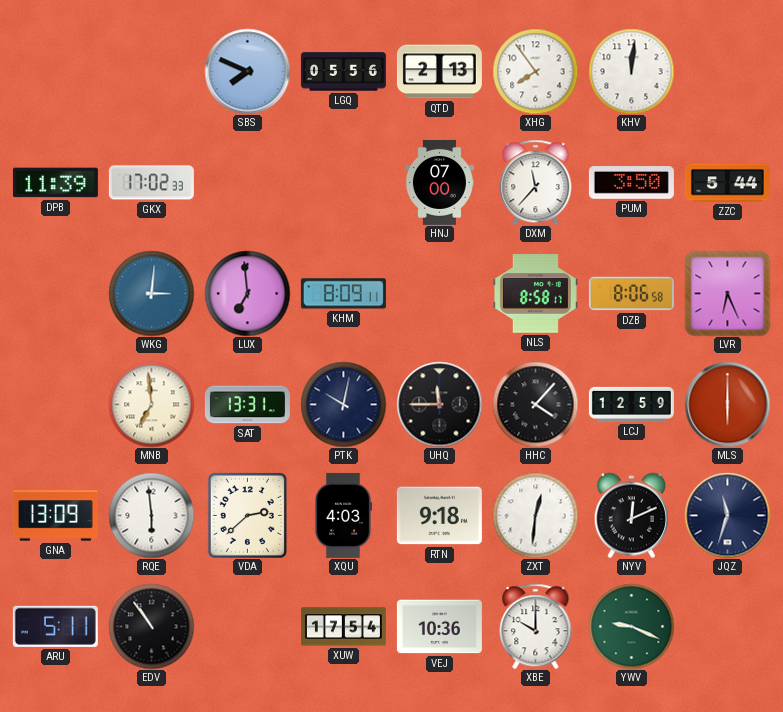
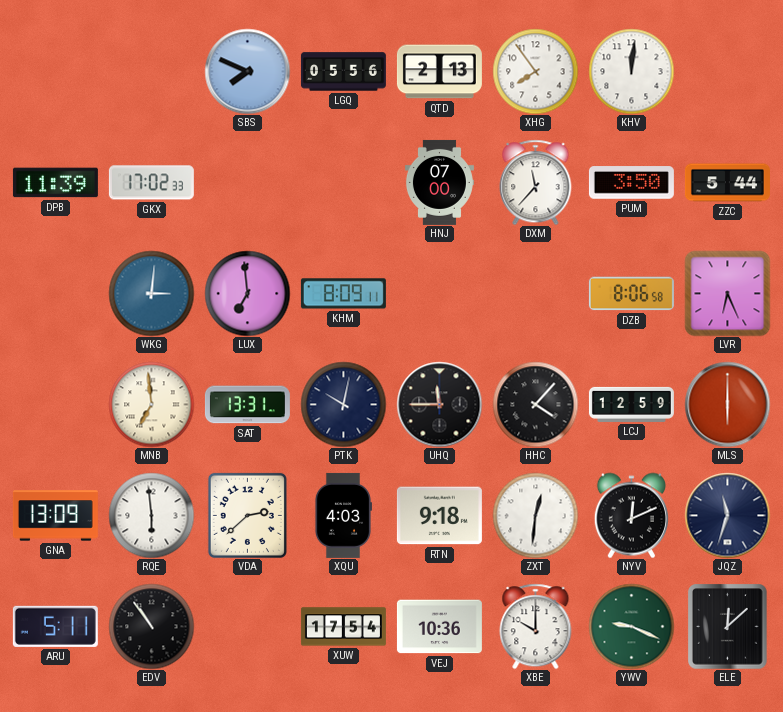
NLS: 8:58 -> none (535, 294)
ELE: none -> 12:08 (728, 626)
